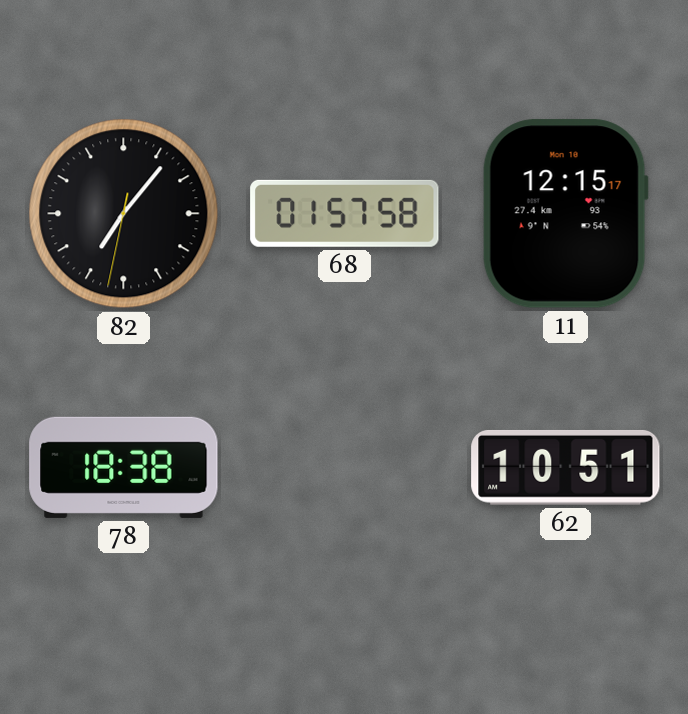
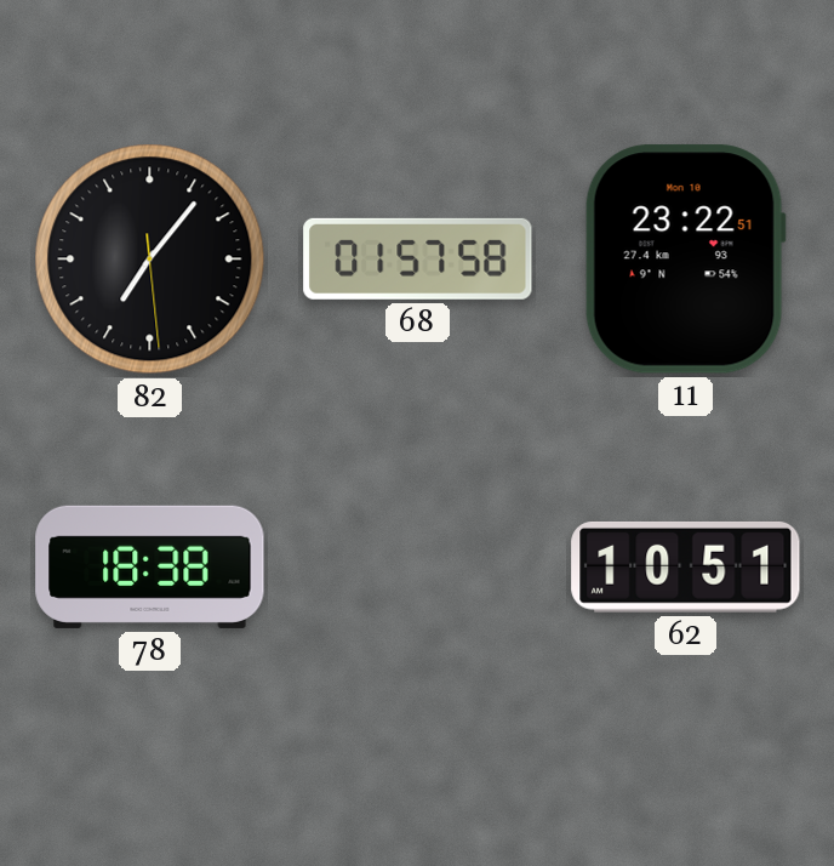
82: 7:06:32 -> 7:06:29 (150, 260)
11: 12:15 -> 23:22 (685, 260)
